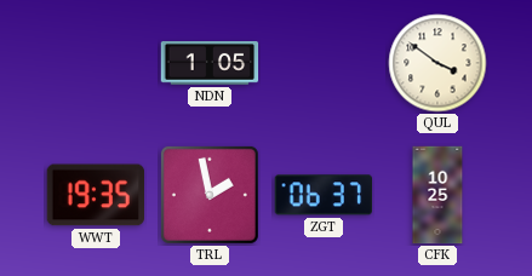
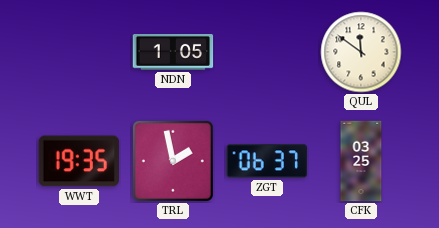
QUL: 3:51 -> 11:51 (361, 52)
CFK: 10:25 -> 03:25 (361, 161)
